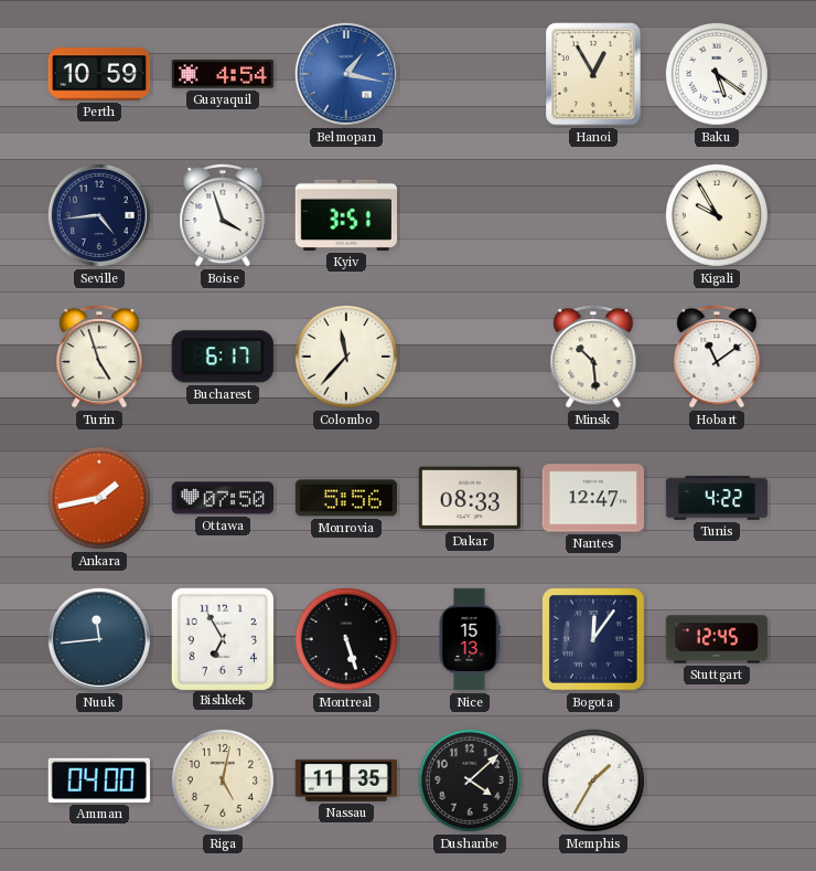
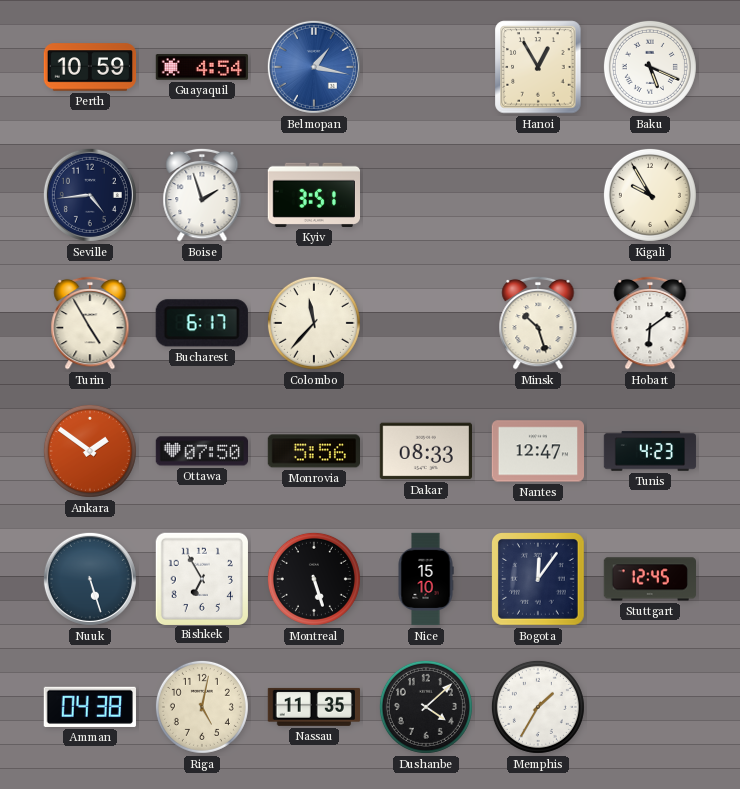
Baku: 5:21 -> 5:19 (650, 67)
Boise: 3:57 -> 1:57 (202, 195)
Turin: 4:57 -> 4:55 (90, 323)
Minsk: 10:29 -> 10:27 (538, 323)
Hobart: 11:09 -> 6:09 (650, 323)
Ankara: 1:43 -> 1:51 (90, 451)
Tunis: 4:22 -> 4:23 (650, 451)
Nuuk: 11:44 -> 5:27 (90, 579)
Nice: 15:13 -> 15:10 (426, 579)
Amman: 04:00 -> 04:38 (90, 707)
